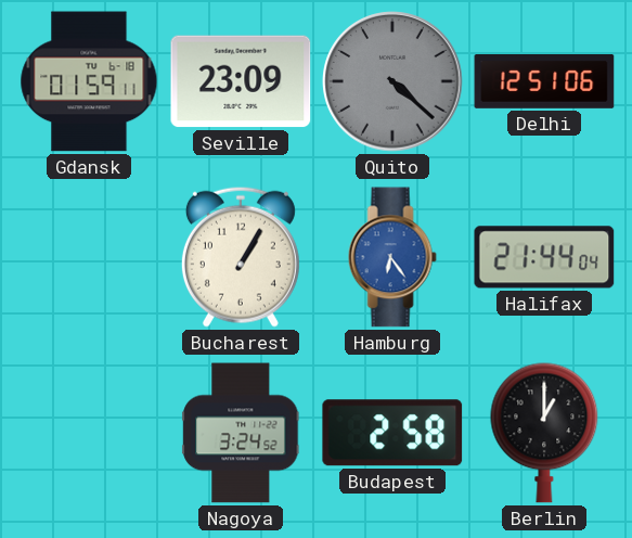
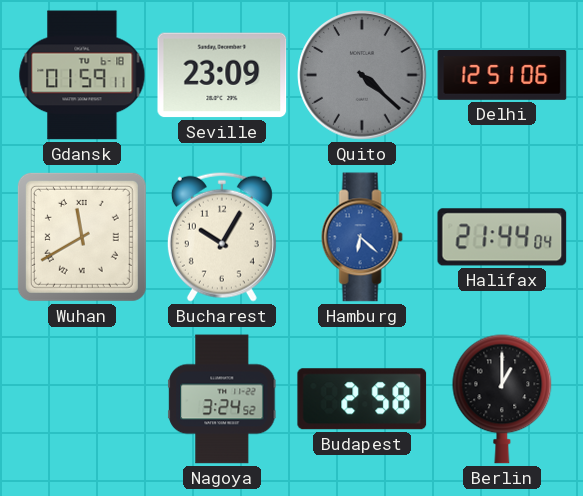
Wuhan: none -> 11:40 (82, 237)
Bucharest: 1:05 -> 10:05 (222, 237)
Hamburg: 6:24 -> 6:22 (362, 237)
